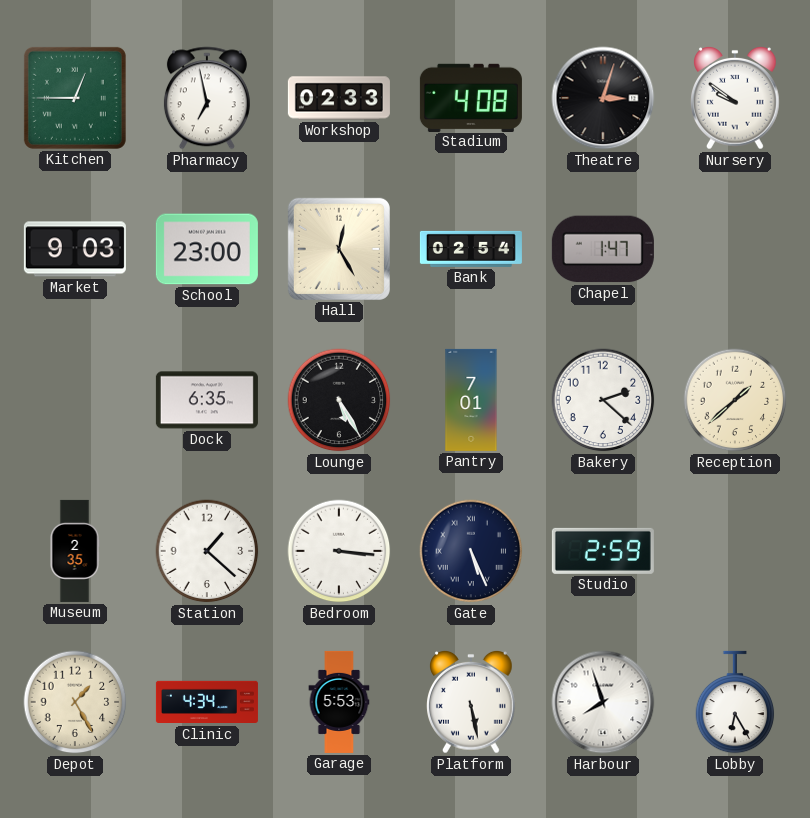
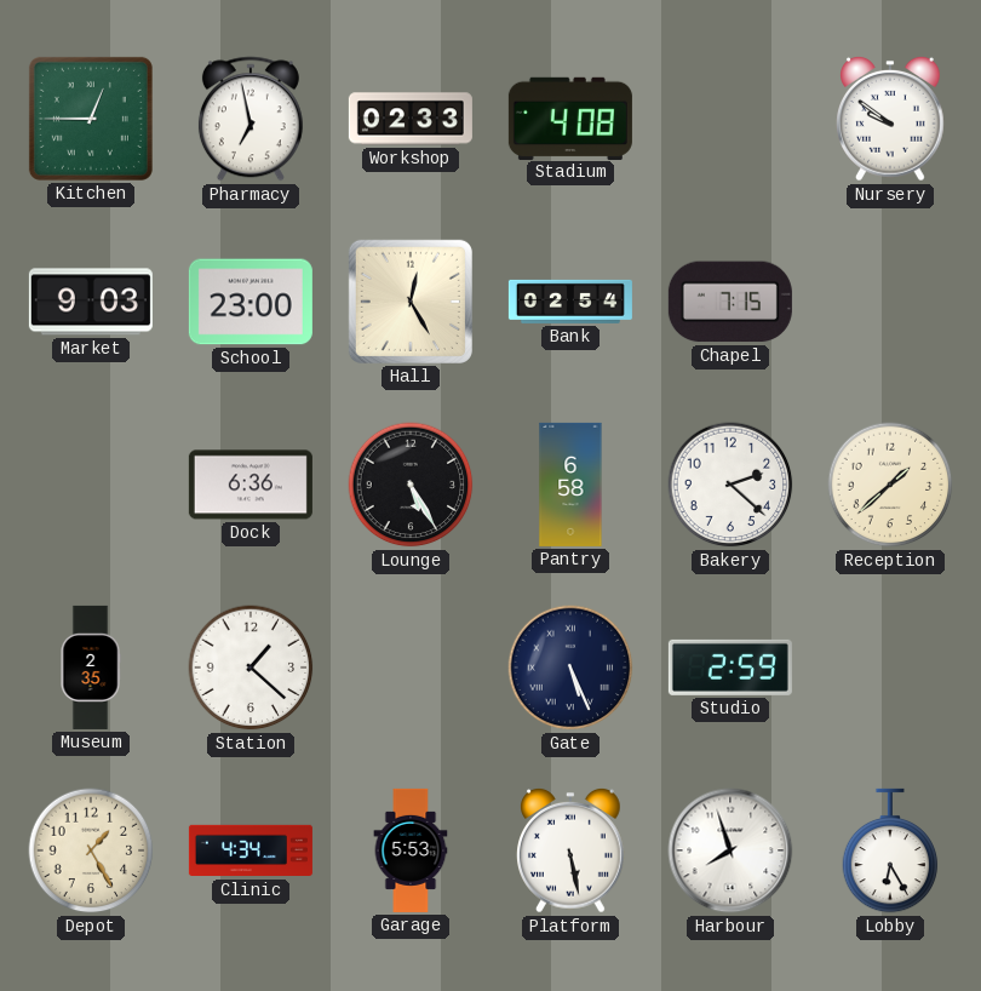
Theatre: 3:03 -> none (603, 98)
Chapel: 1:47 -> 7:15 (730, 302)
Dock: 6:35 -> 6:36 (251, 485)
Pantry: 7:01 -> 6:58 (570, 485)
Bedroom: 3:16 -> none (339, 551)
